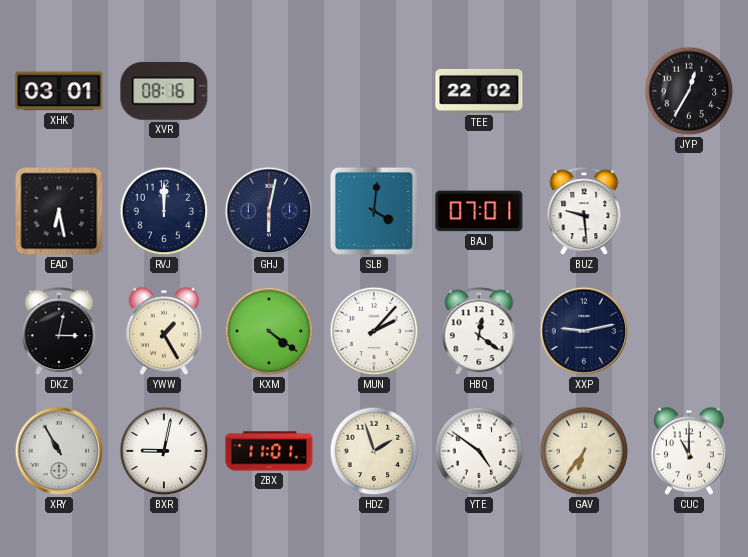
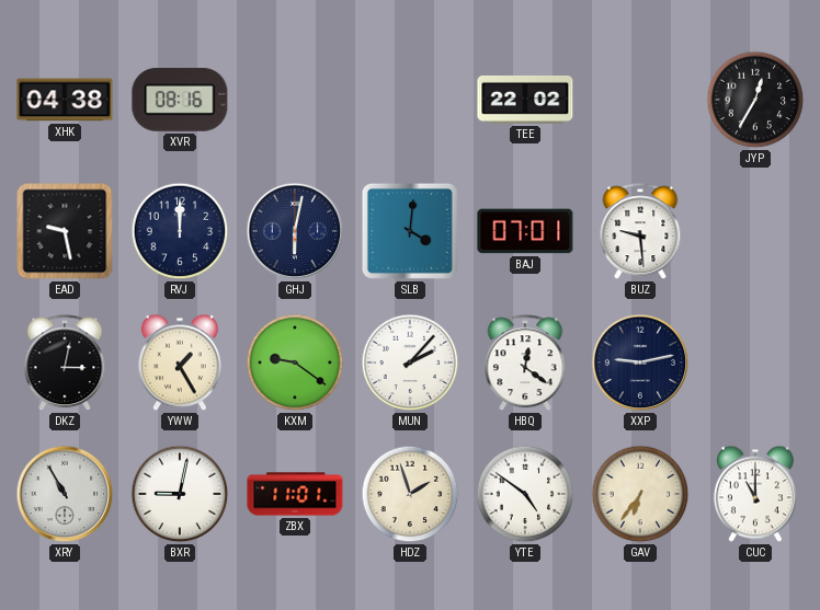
XHK: 03:01 -> 04:38 (65, 100)
EAD: 6:28 -> 9:28 (65, 231)
KXM: 4:21 -> 9:21 (295, 362)
